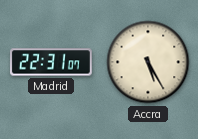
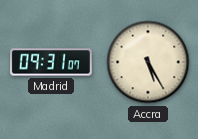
Madrid: 22:31 -> 09:31 (51, 62)
